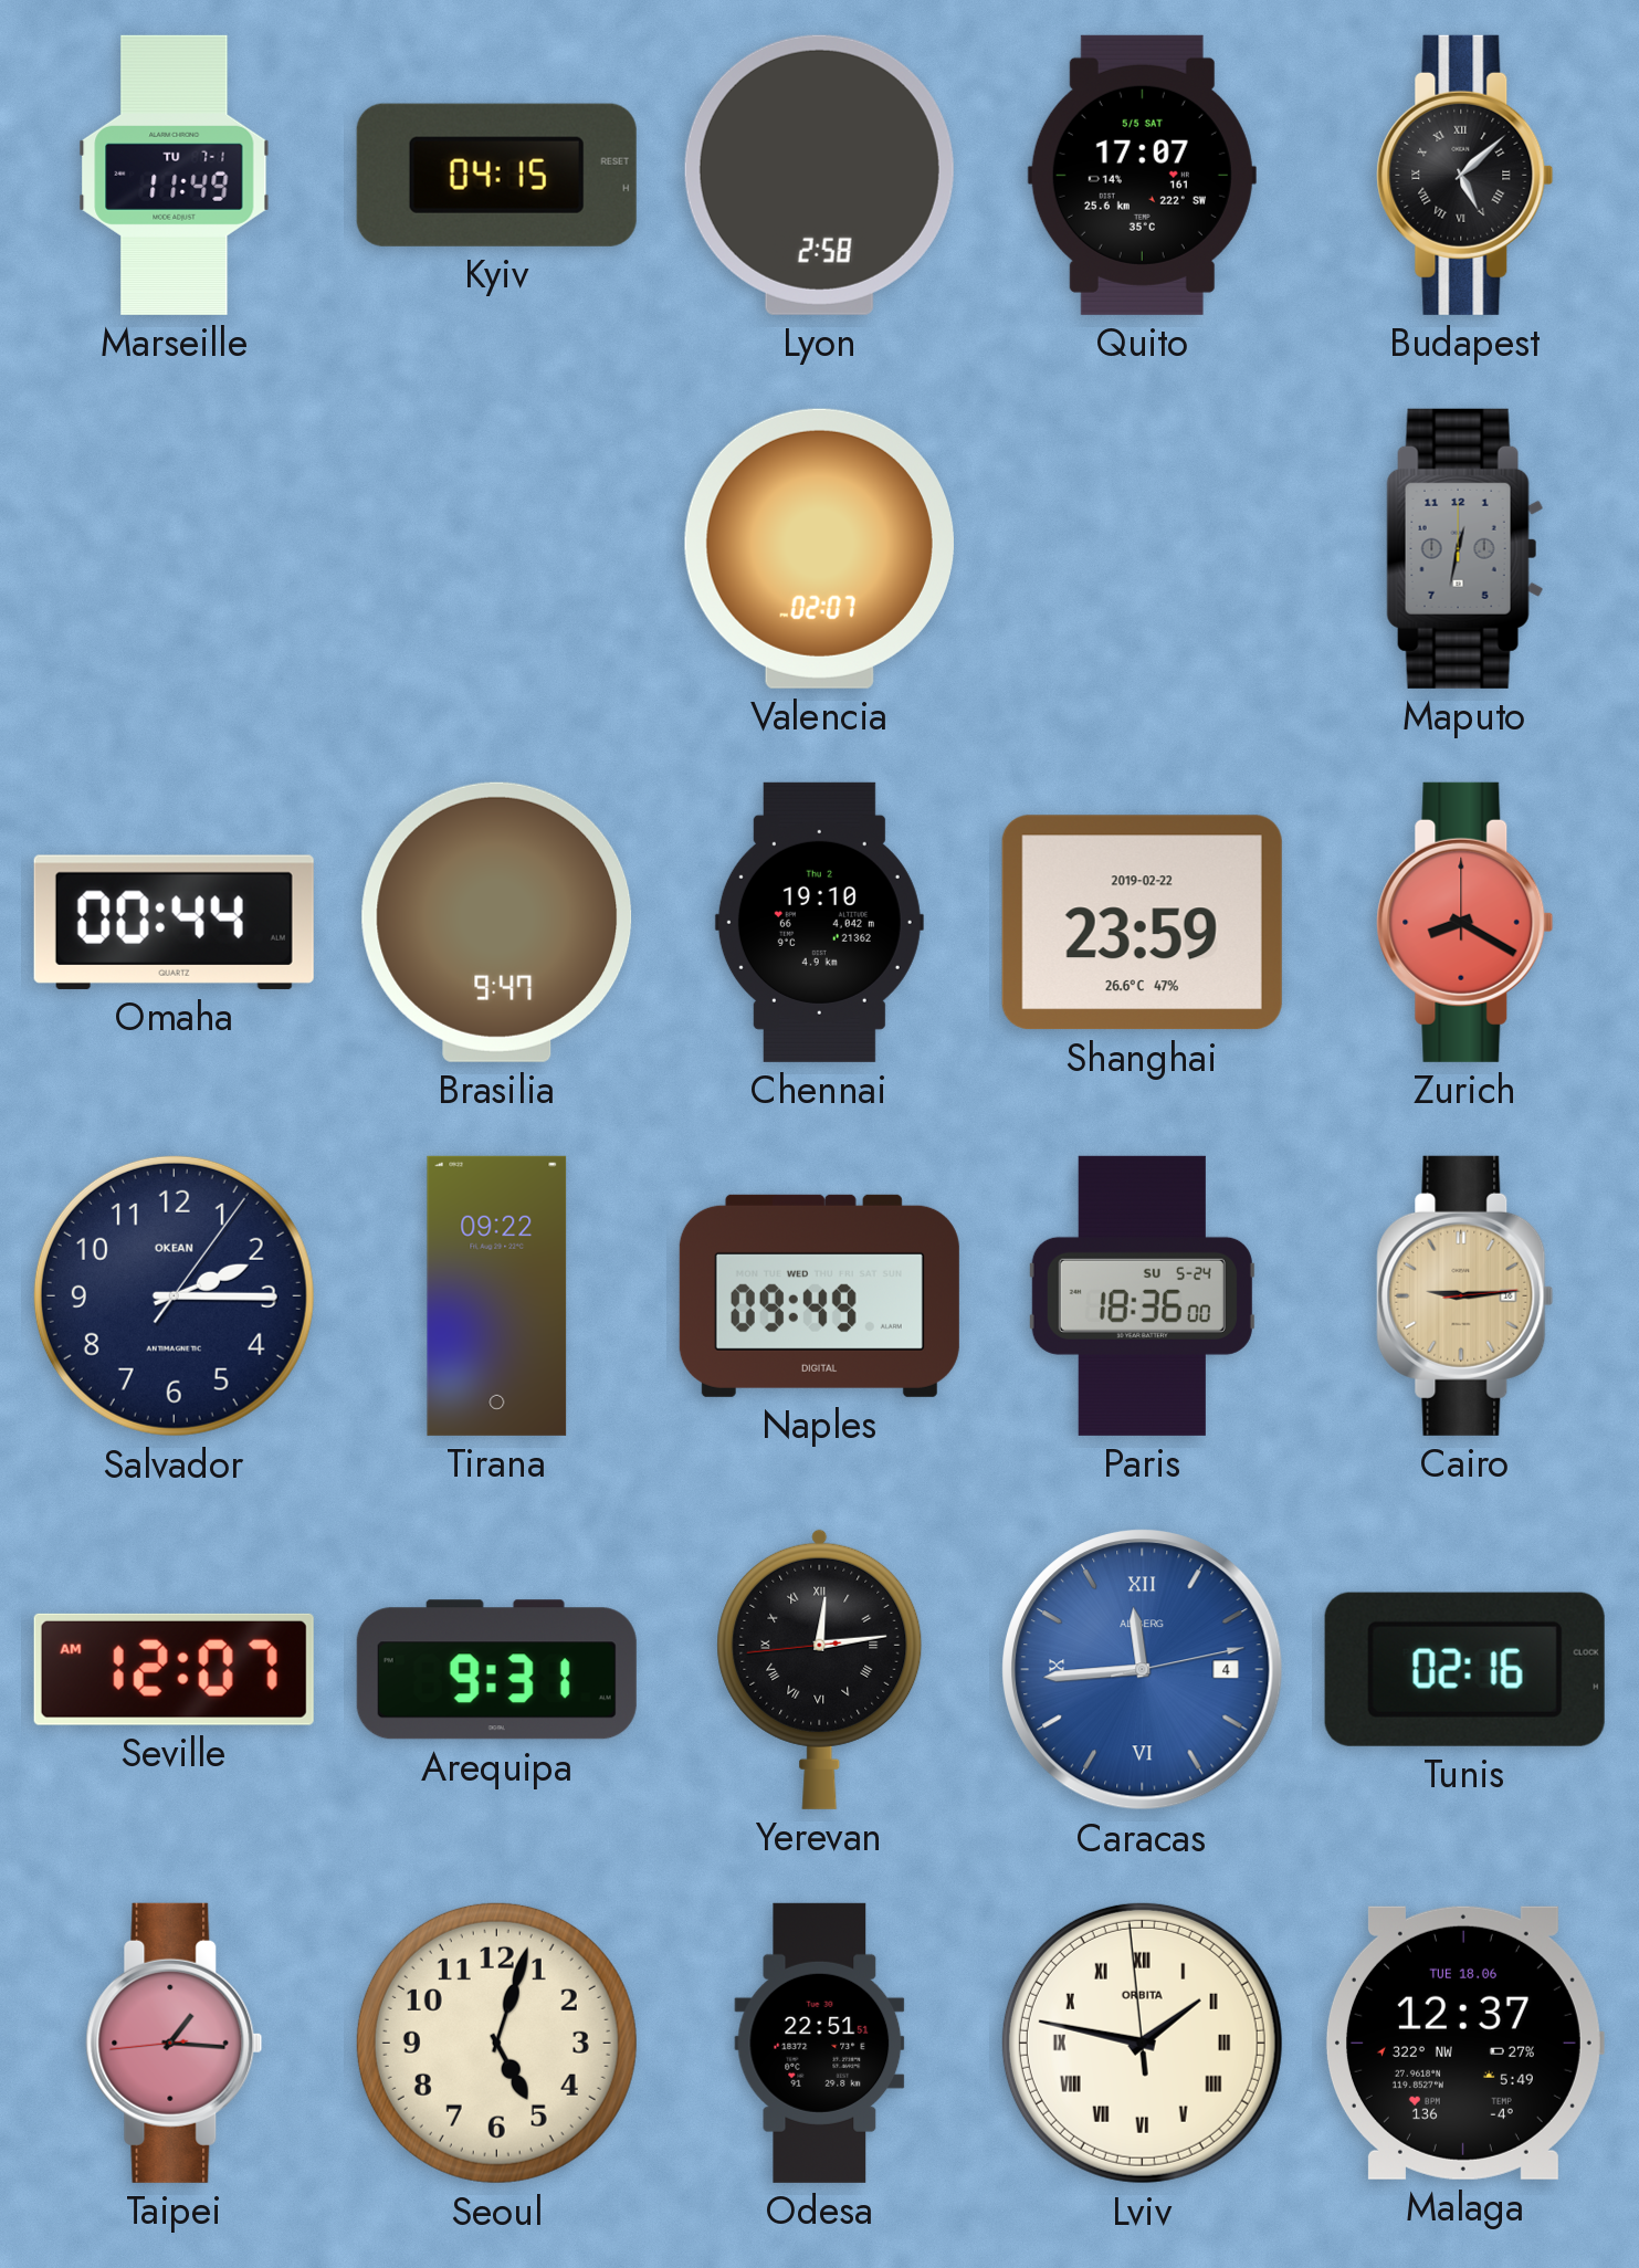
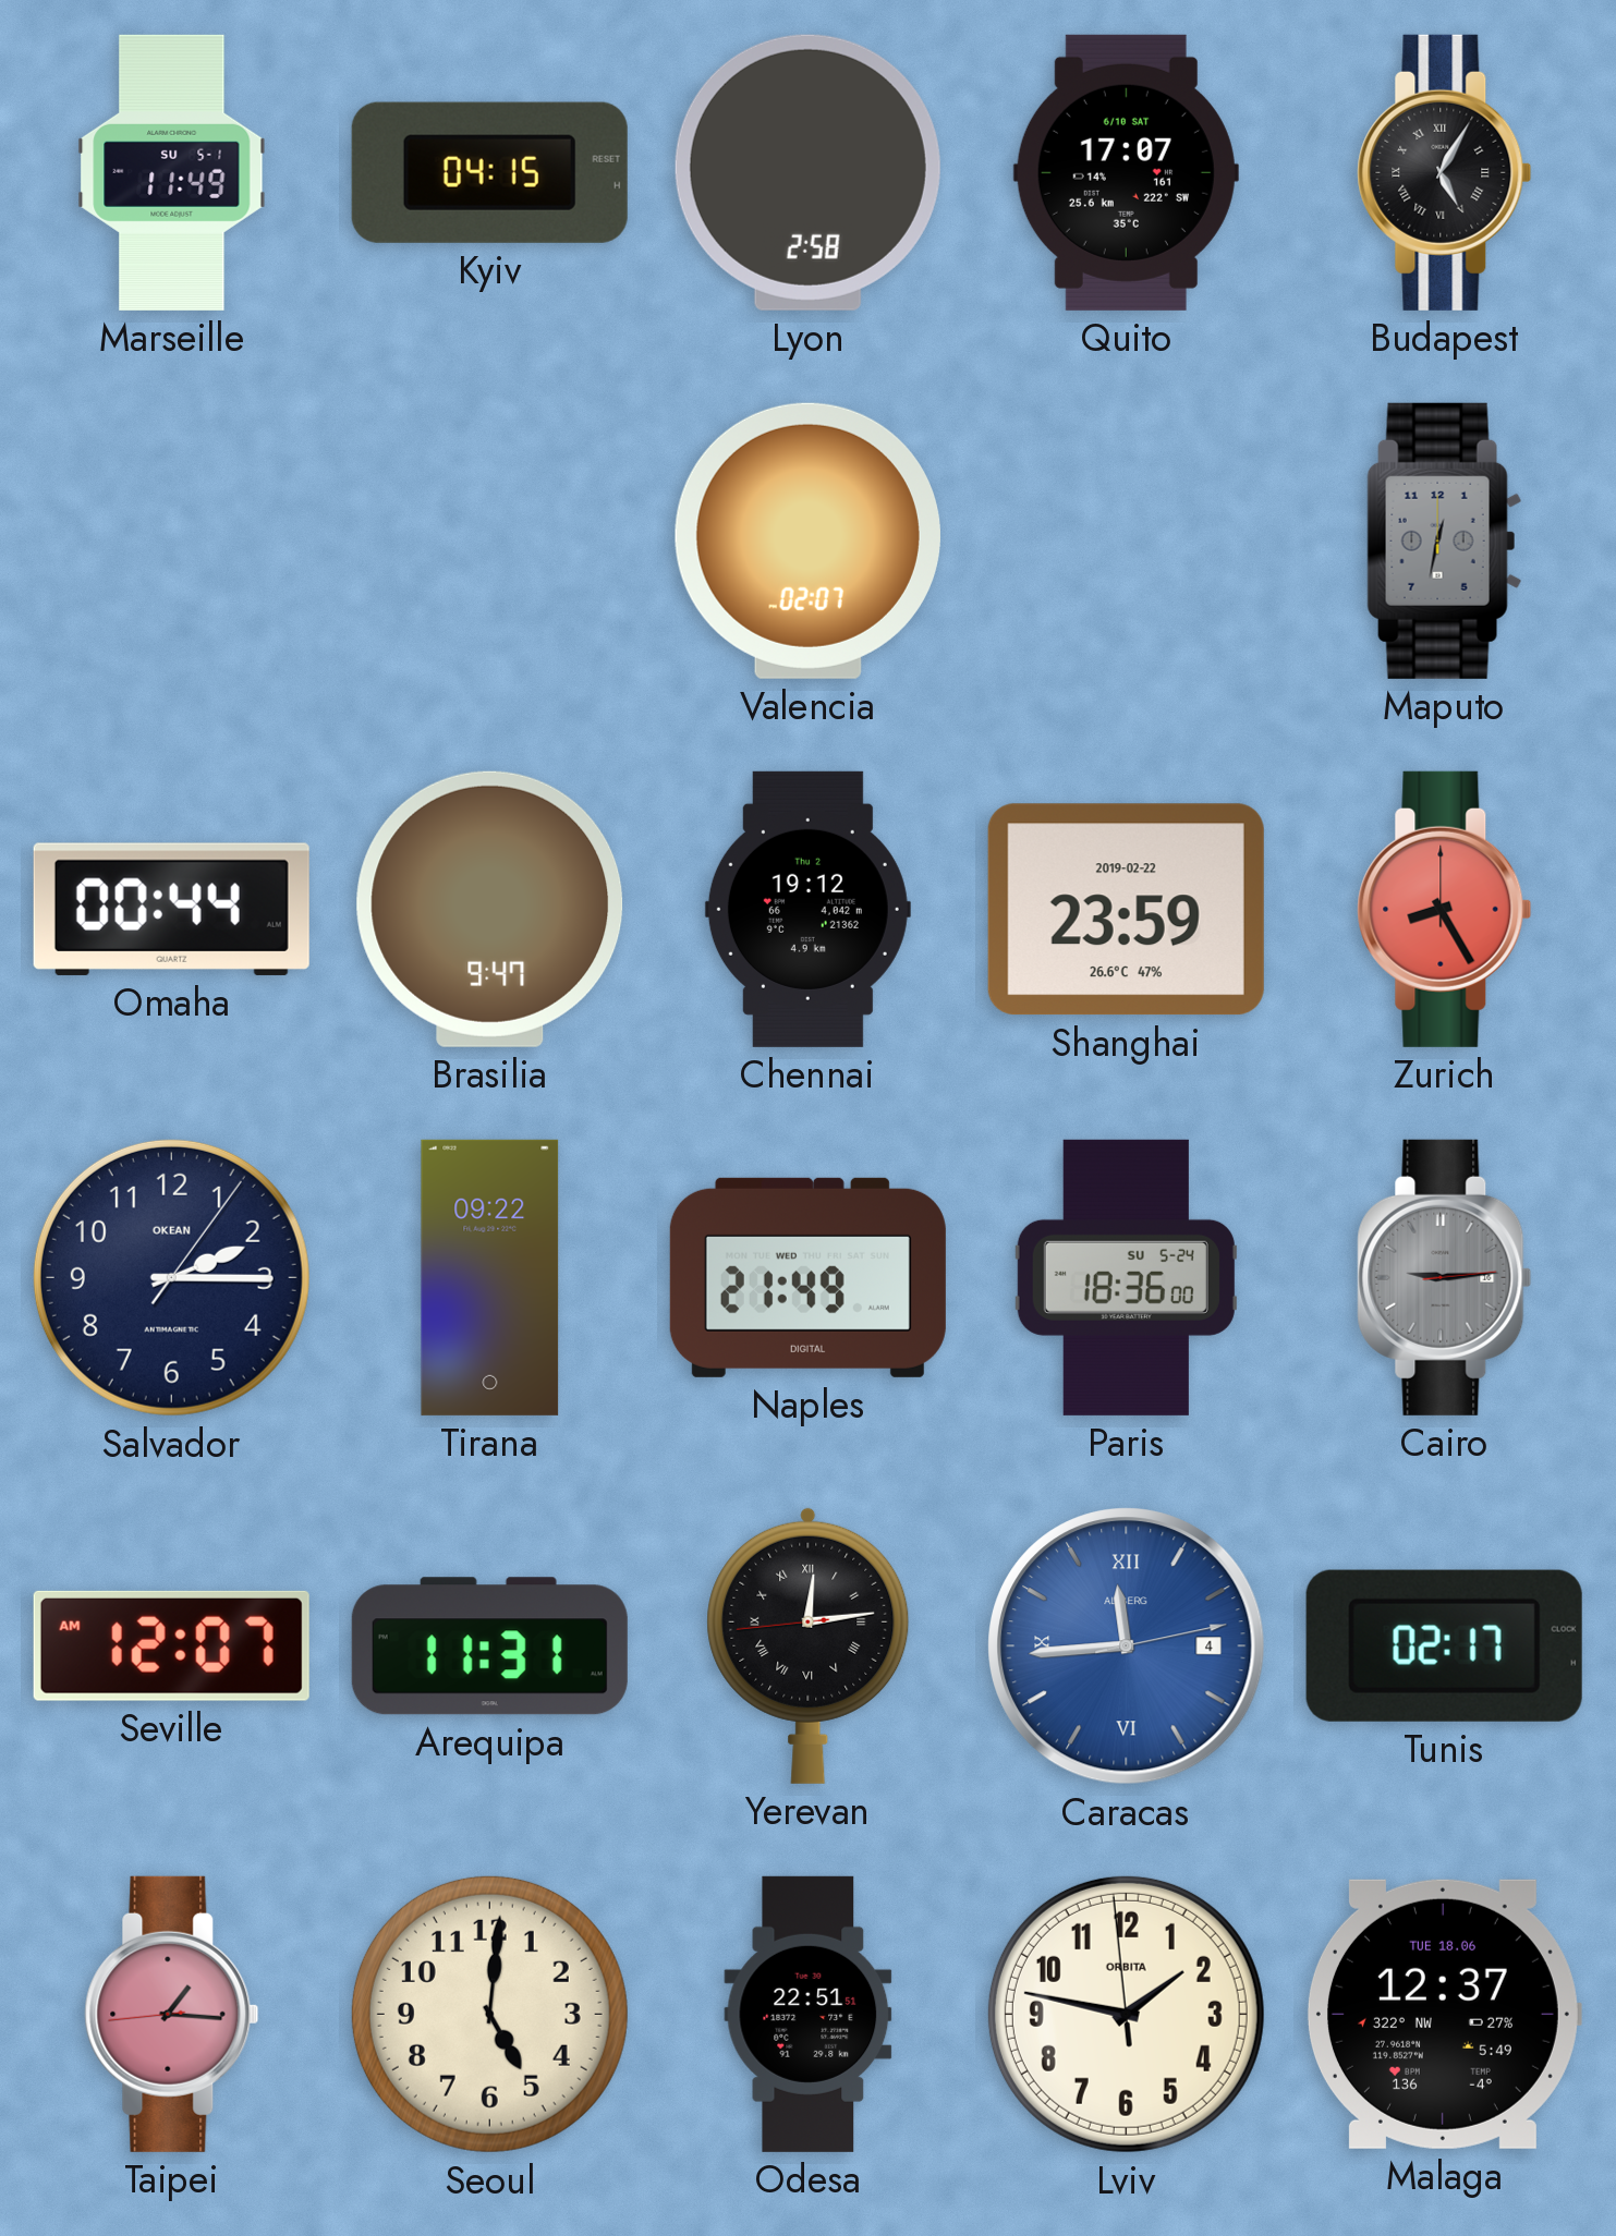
Marseille date: TU 7-1 -> SU 5-1 (172, 172)
Quito date: 5/5 SAT -> 6/10 SAT (1126, 172)
Budapest: 5:08 -> 5:05 (1445, 172)
Chennai: 19:10 -> 19:12 (807, 909)
Zurich: 8:20 -> 8:25 (1445, 909)
Naples: 09:49 -> 21:49 (807, 1277)
Cairo dial: champagne -> grey (1445, 1277)
Arequipa: 9:31 -> 11:31 (489, 1646)
Tunis: 02:16 -> 02:17 (1444, 1645)
Seoul: 5:03 -> 5:01 (489, 2014)
Lviv numerals: Roman -> Arabic (1126, 2014)
